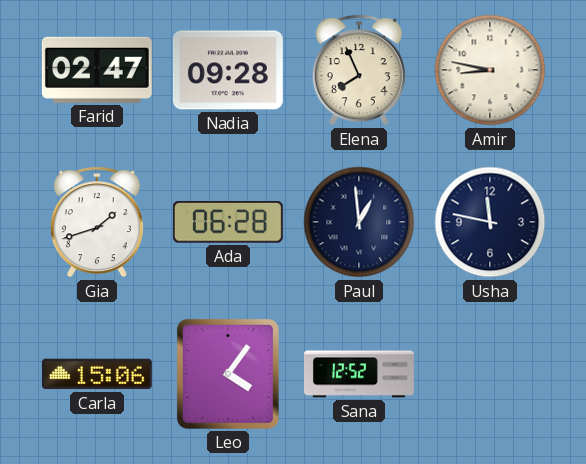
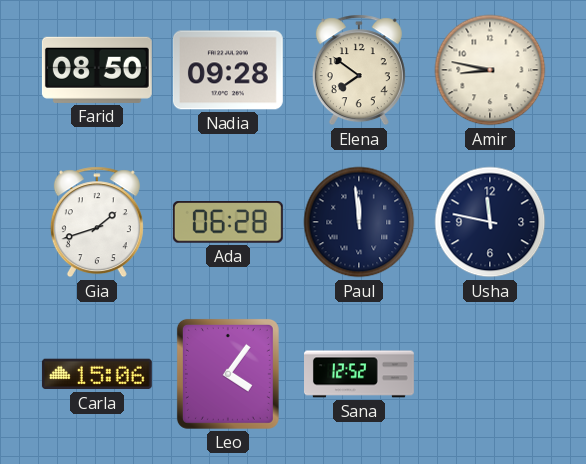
Farid: 02:47 -> 08:50 (97, 70)
Elena: 7:56 -> 7:51 (359, 70)
Paul: 12:59 -> 11:59 (359, 222)
